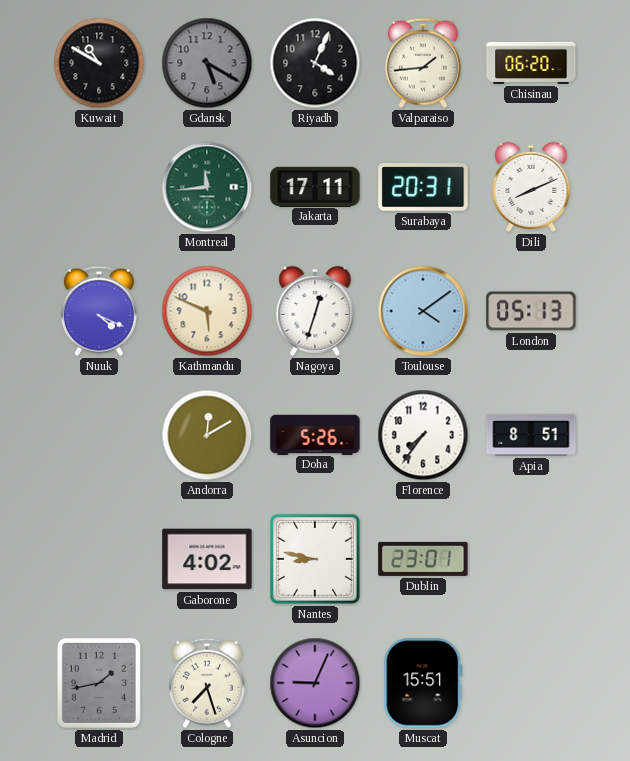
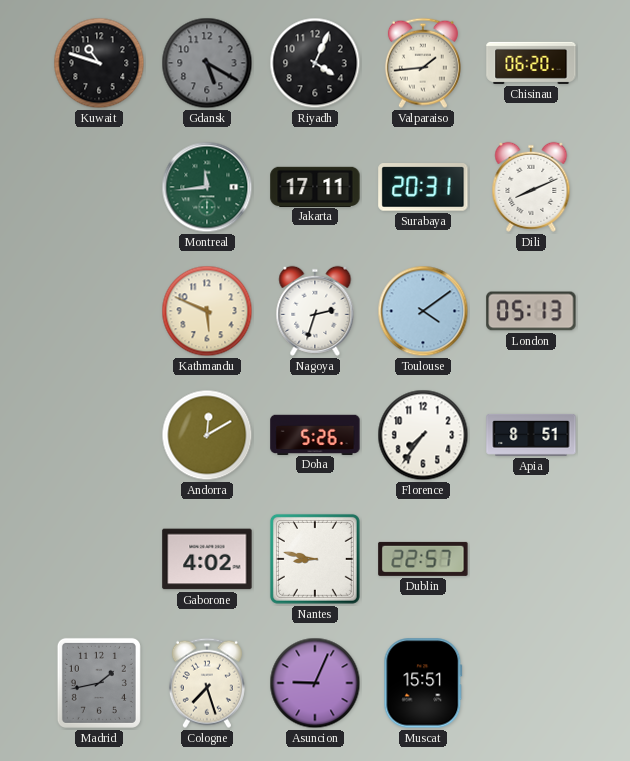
Kuwait: 10:50 -> 10:48 (99, 63)
Nuuk: 4:19 -> none (99, 311)
Nagoya: 12:33 -> 2:33 (315, 311)
Dublin: 23:01 -> 22:57 (423, 559)
